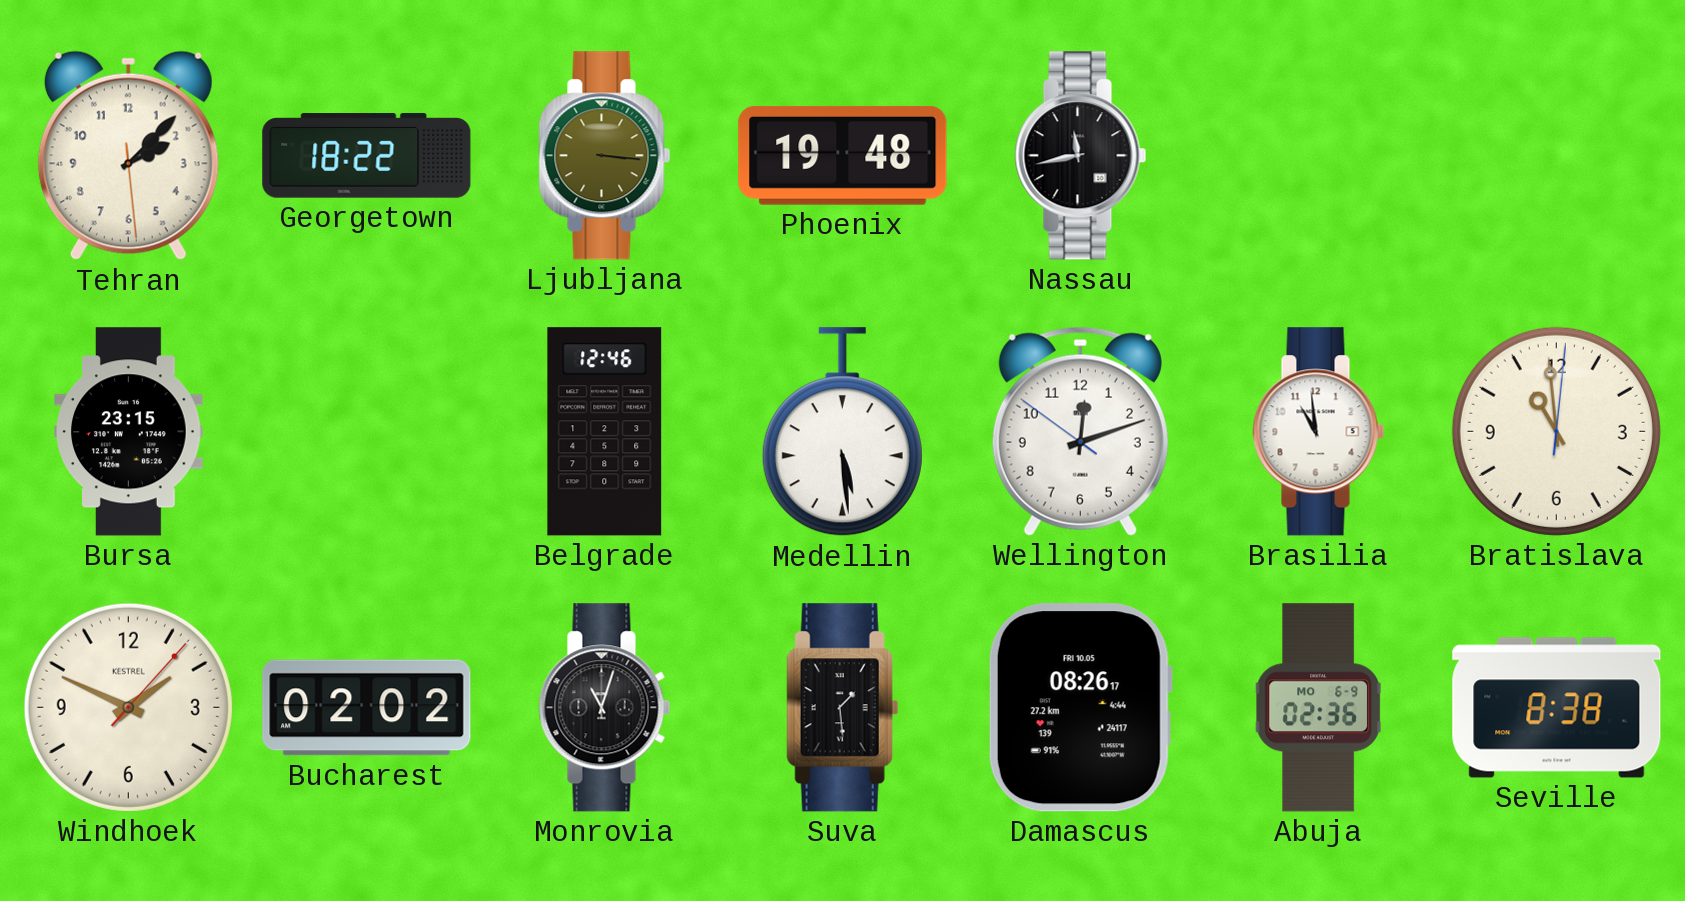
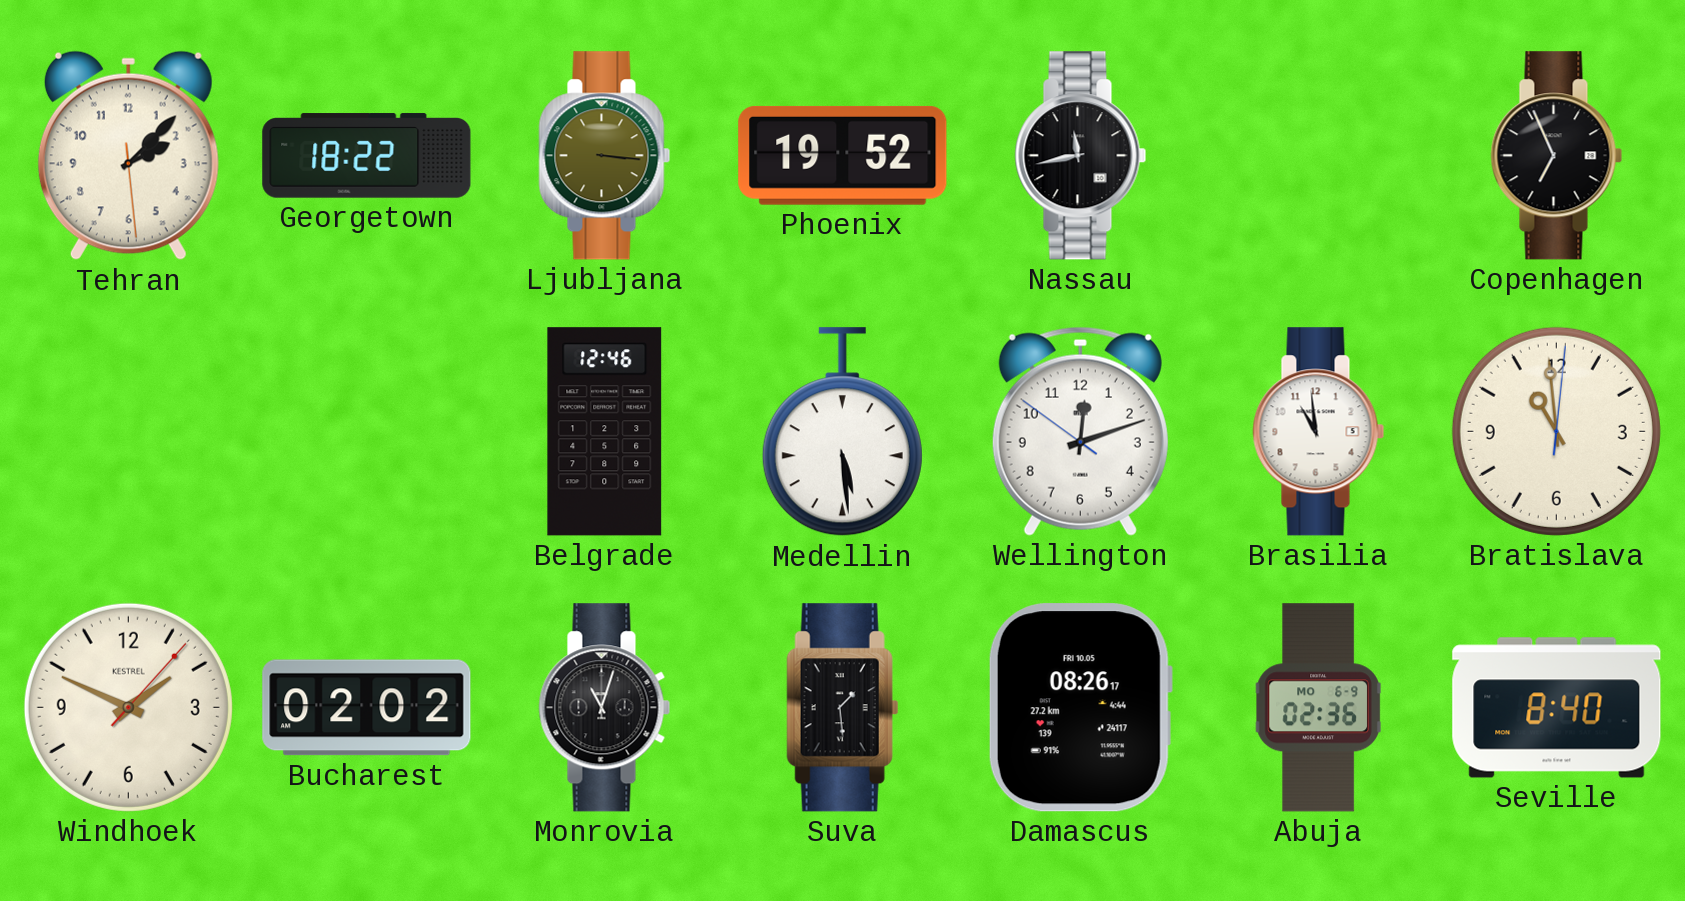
Phoenix: 19:48 -> 19:52 (843, 155)
Copenhagen: none -> 6:56 (1557, 156)
Bursa: 23:15 -> none (129, 432)
Seville: 8:38 -> 8:40 (1557, 708)
